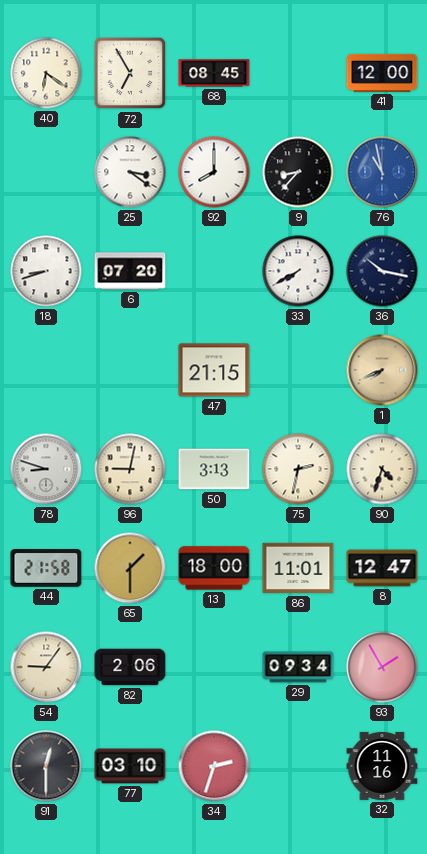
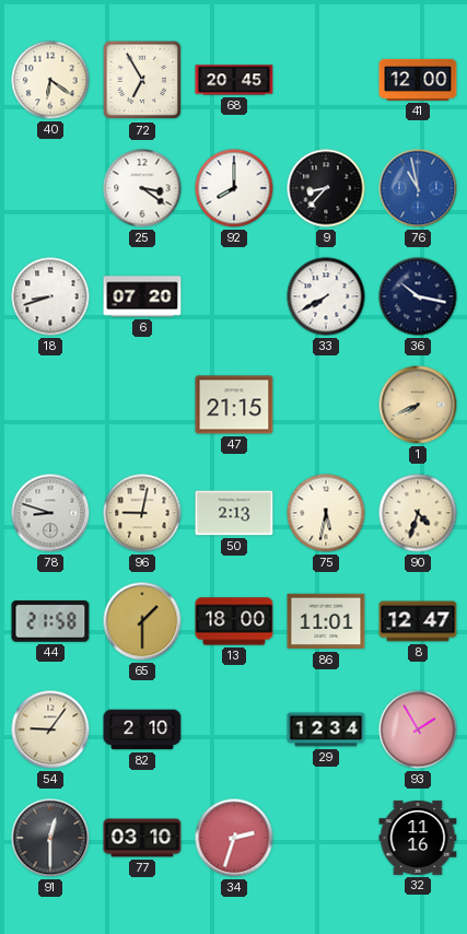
68: 08:45 -> 20:45 (234, 80)
50: 3:13 -> 2:13 (234, 513)
75: 2:32 -> 5:32 (326, 513)
82: 2:06 -> 2:10 (142, 729)
29: 09:34 -> 12:34 (326, 729)
